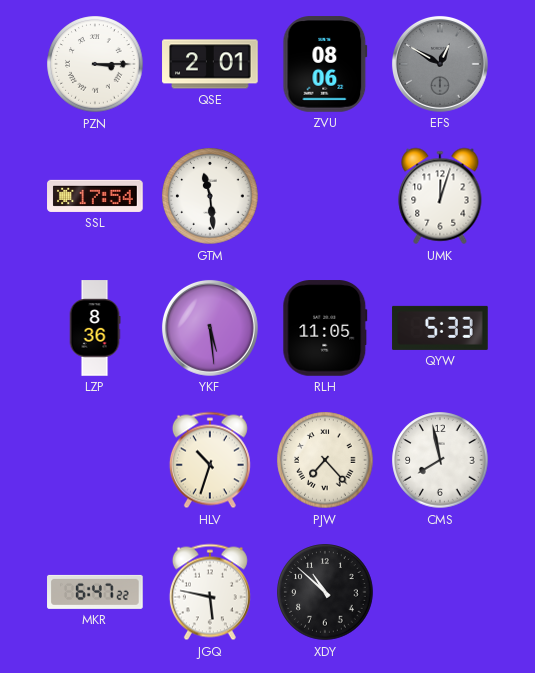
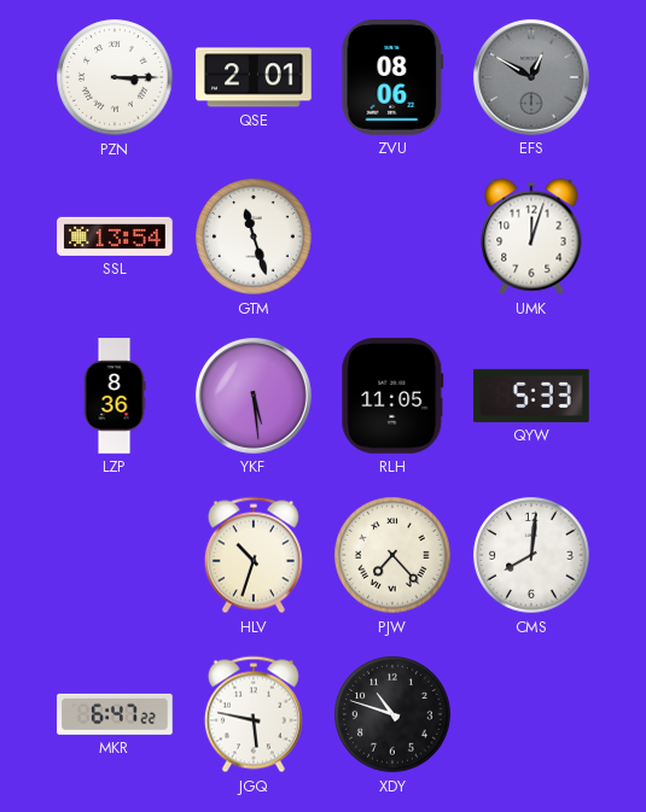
SSL: 17:54 -> 13:54 (115, 236)
GTM: 11:29 -> 11:27 (254, 236)
CMS: 7:58 -> 8:01 (531, 555)
XDY: 10:52 -> 10:48 (392, 714)
